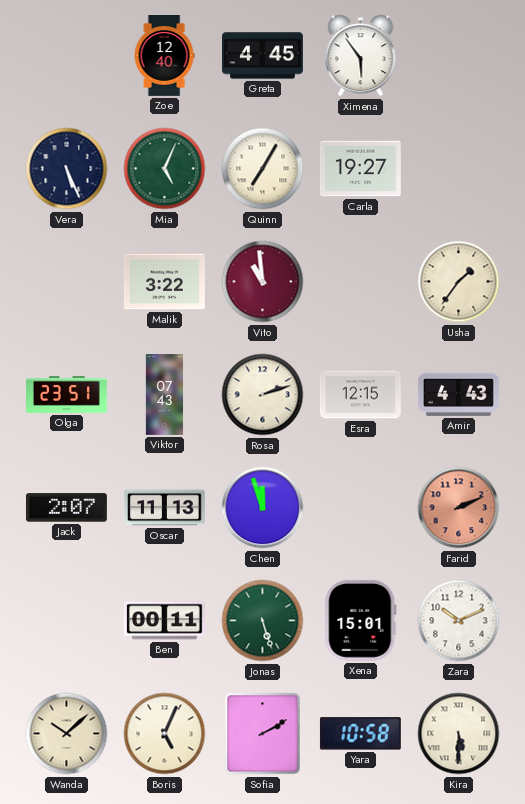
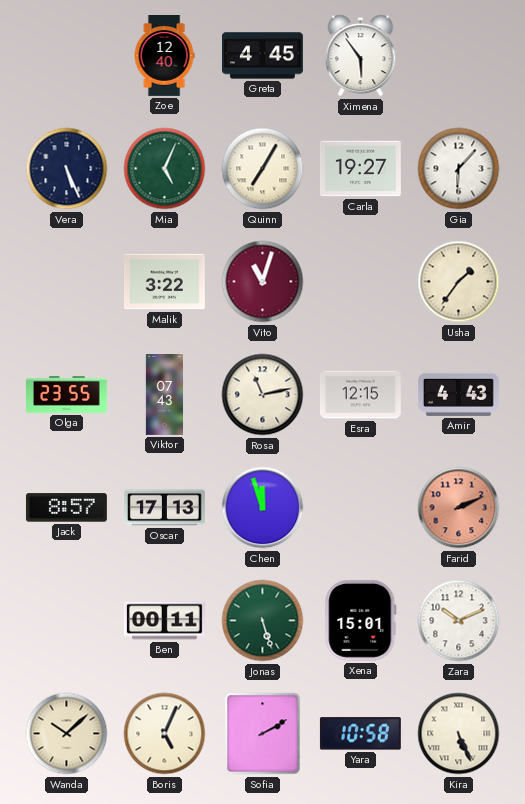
Gia: none -> 6:07 (459, 169)
Vito: 10:59 -> 11:03 (263, 282)
Olga: 23:51 -> 23:55 (67, 394)
Rosa: 2:12 -> 11:13 (263, 395)
Jack: 2:07 -> 8:57 (66, 508)
Oscar: 11:13 -> 17:13 (164, 508)
Kira: 5:30 -> 5:26 (459, 734)
